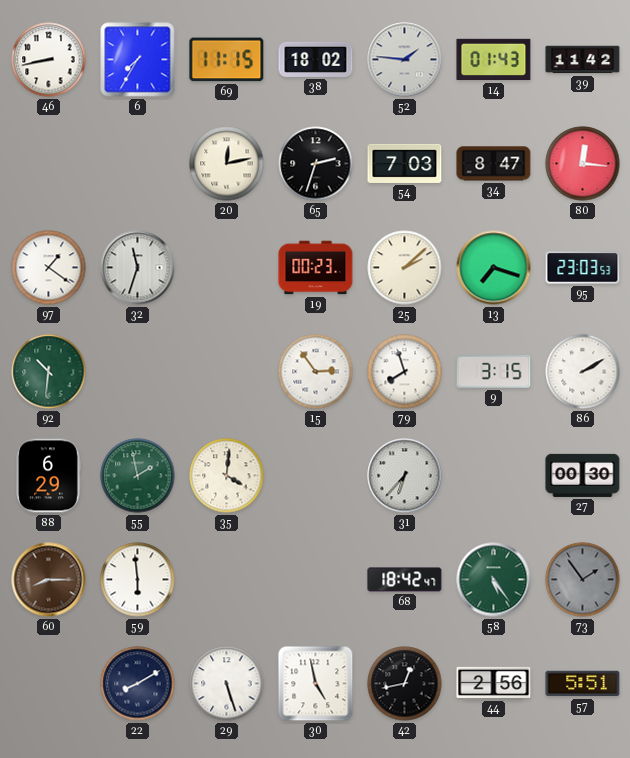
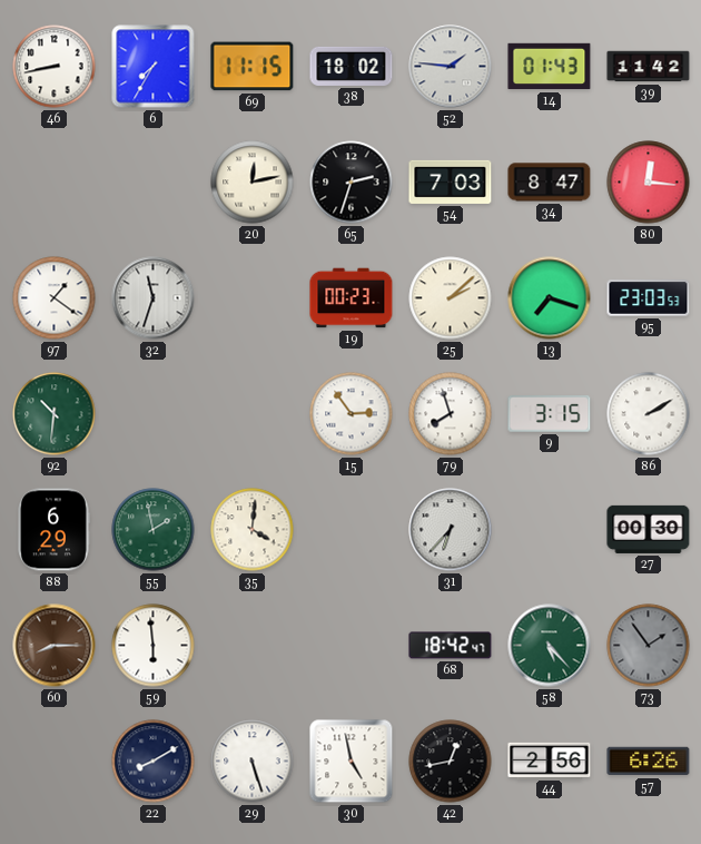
58: 5:24 -> 5:23 (550, 646)
57: 5:51 -> 6:26 (649, 762)
